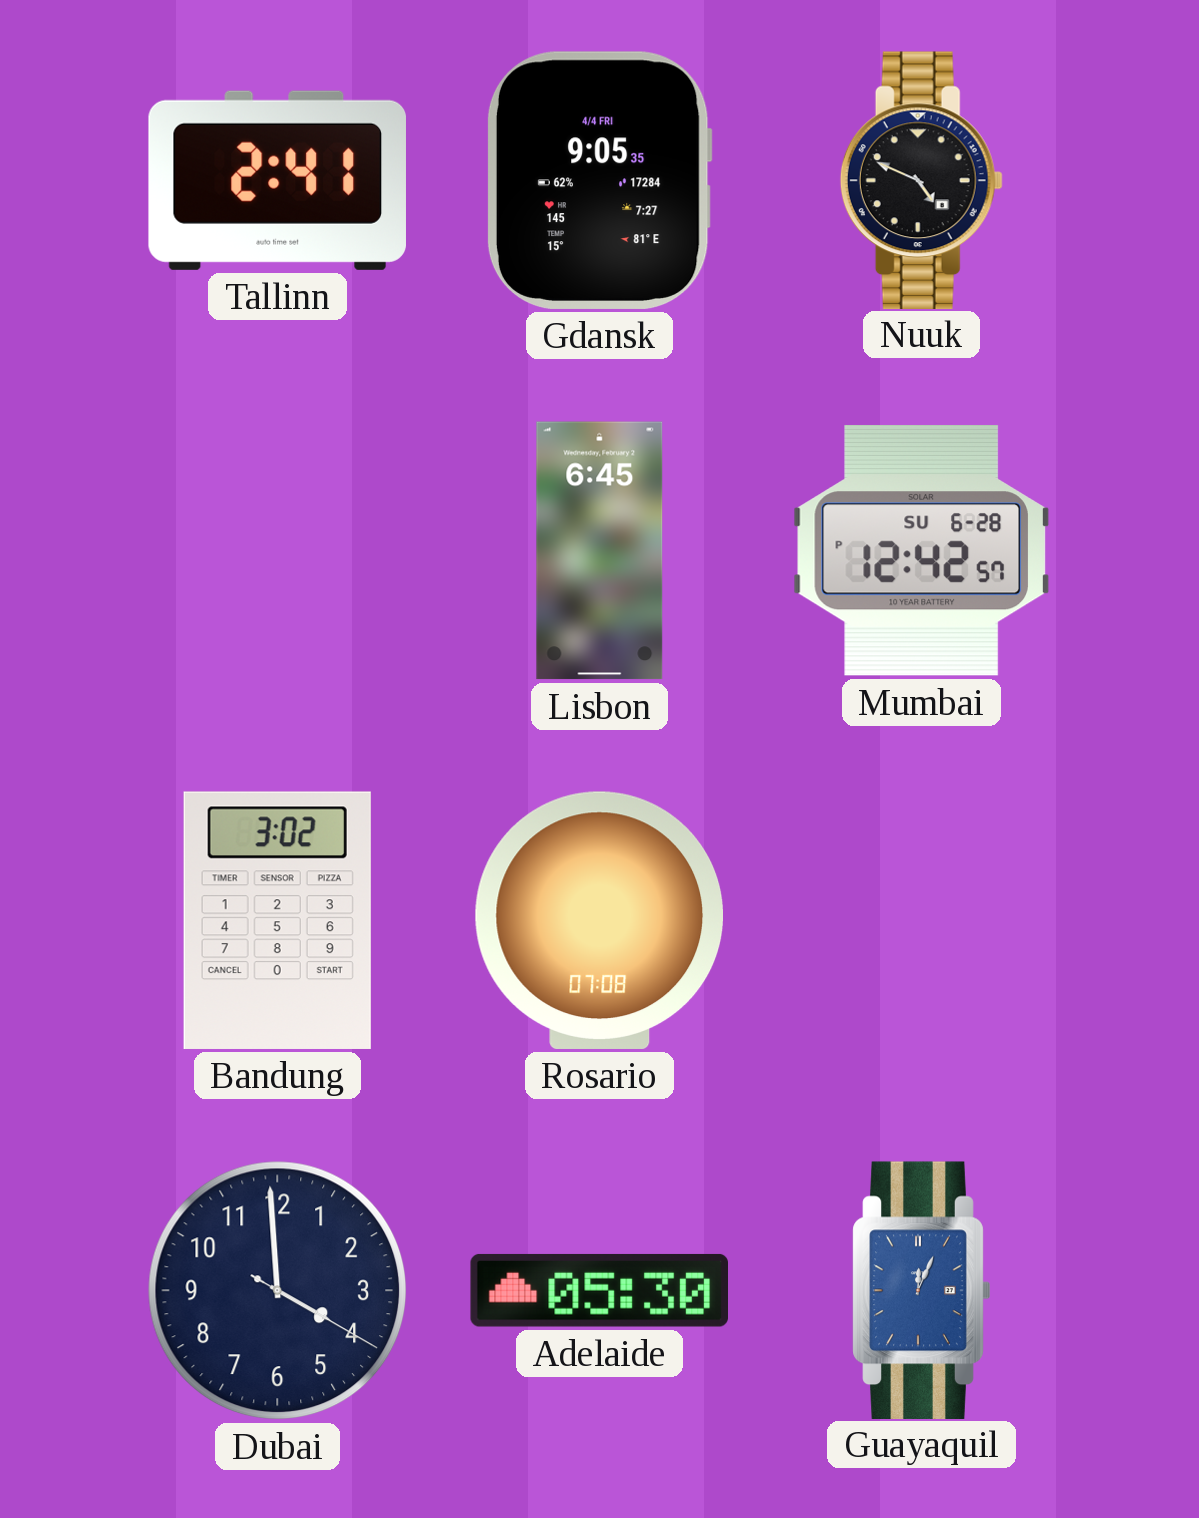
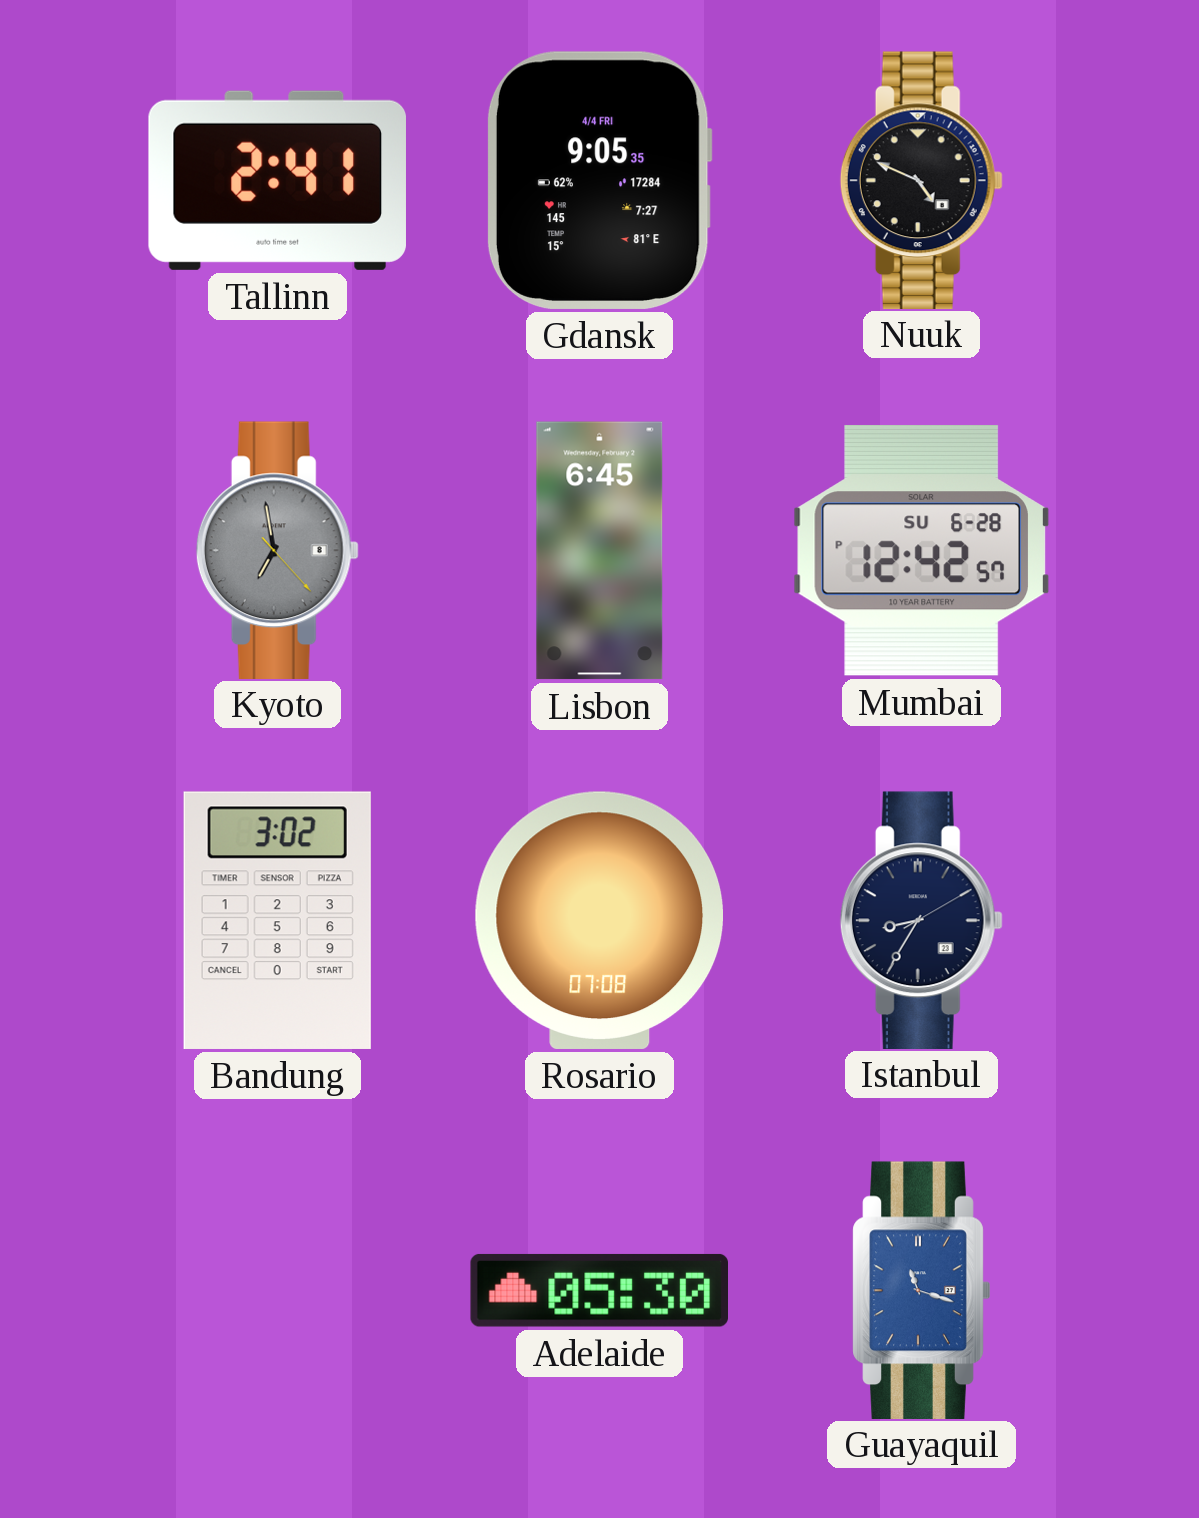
Kyoto: none -> 6:58 (277, 550)
Istanbul: none -> 8:35 (921, 920)
Dubai: 3:59 -> none (278, 1291)
Guayaquil: 12:04 -> 11:18 (922, 1290)
